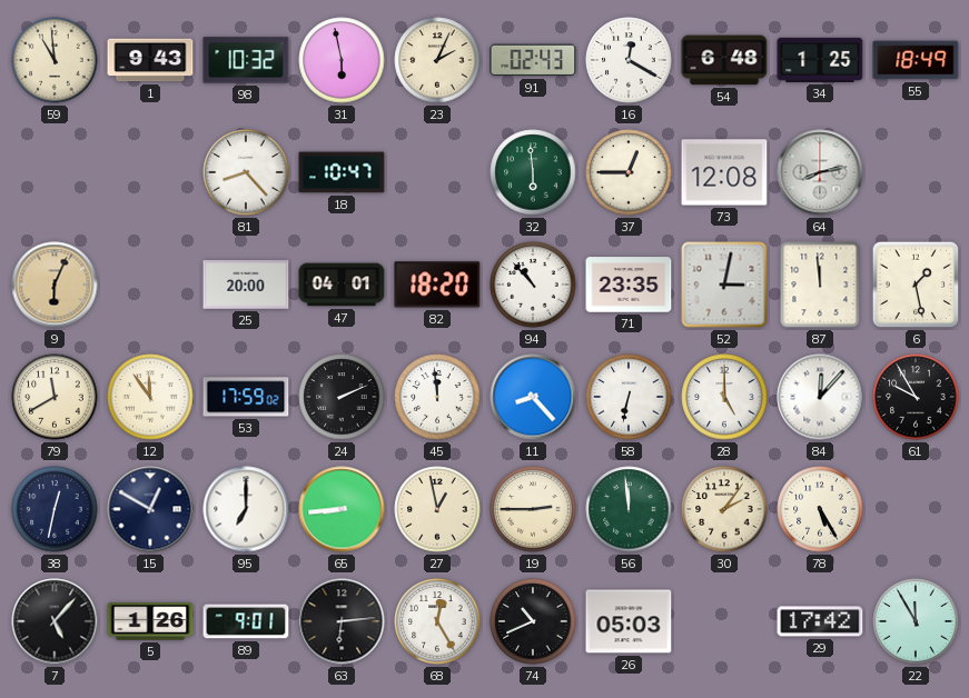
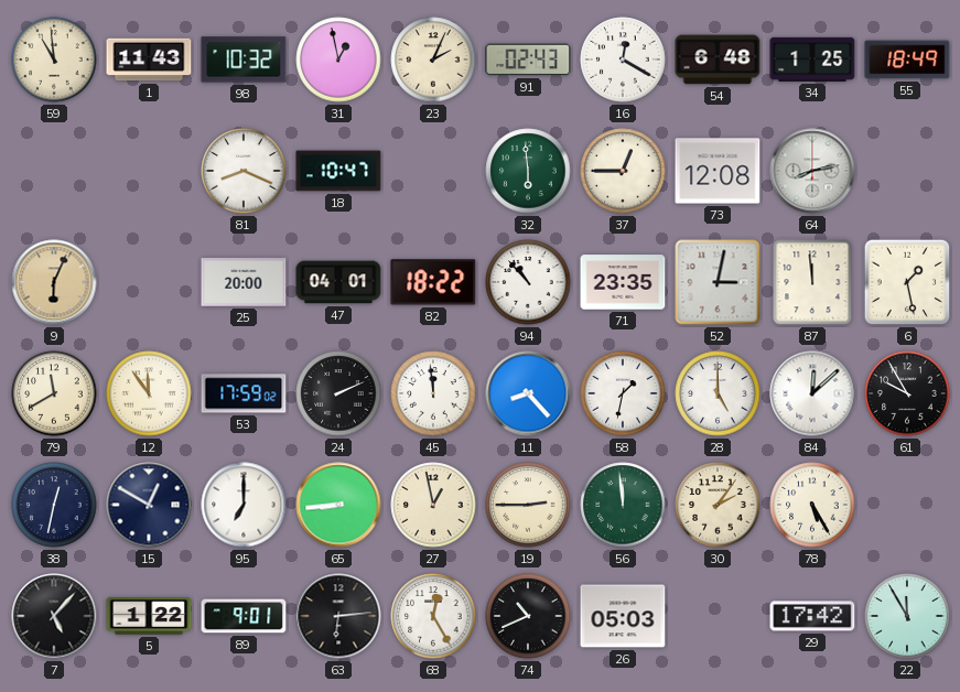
1: 9:43 -> 11:43 (149, 60)
31: 5:58 -> 12:58 (338, 60)
81: 8:23 -> 8:19 (244, 171)
82: 18:20 -> 18:22 (433, 282)
58: 6:32 -> 1:32 (623, 393)
84: 12:07 -> 12:08 (812, 393)
5: 1:26 -> 1:22 (149, 616)
